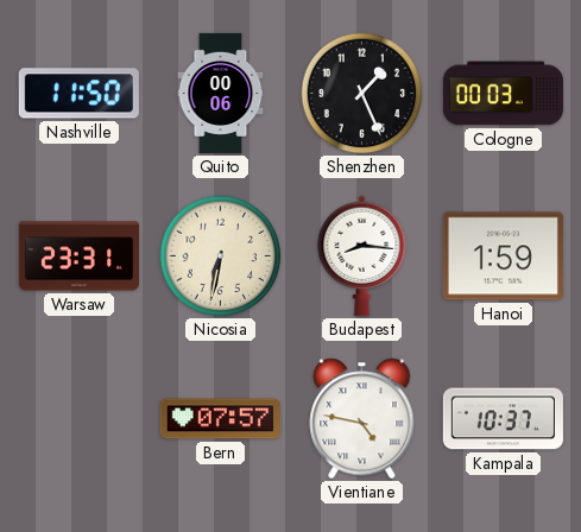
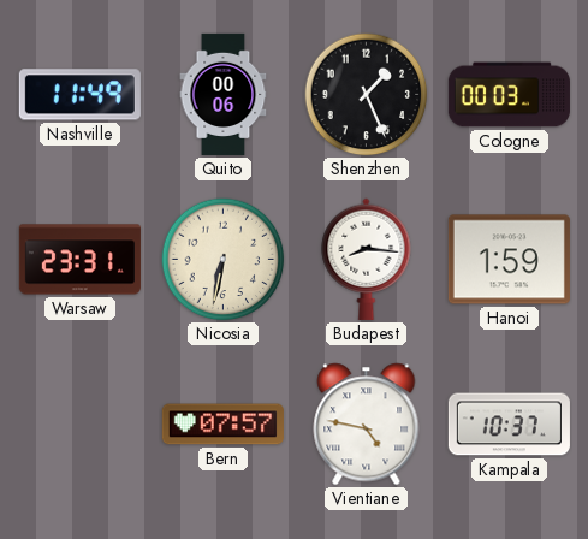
Nashville: 11:50 -> 11:49 (79, 95)
